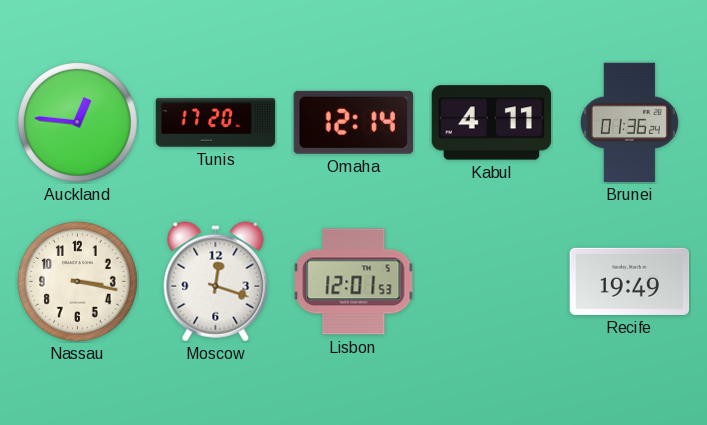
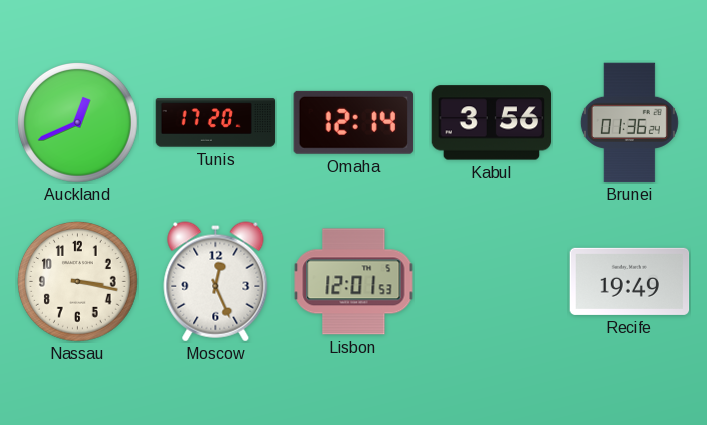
Auckland: 12:46 -> 12:41 (78, 123)
Kabul: 4:11 -> 3:56 (492, 123)
Moscow: 12:18 -> 12:26 (216, 282)
